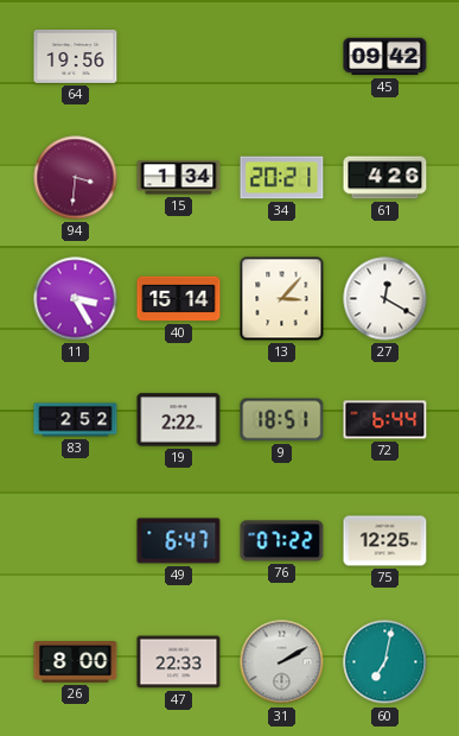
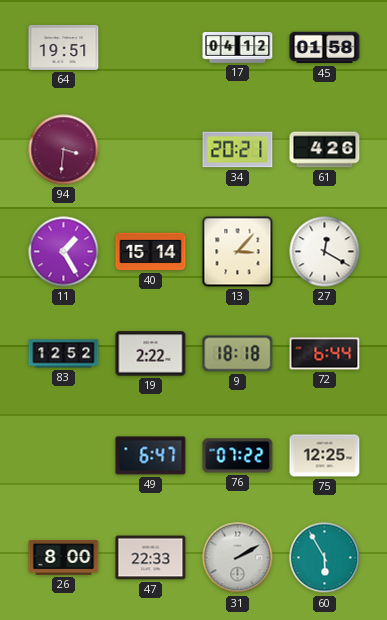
64: 19:56 -> 19:51 (64, 47)
17: none -> 04:12 (238, 48)
45: 09:42 -> 01:58 (325, 48)
15: 1:34 -> none (179, 178)
11: 3:25 -> 1:25 (64, 252)
83: 2:52 -> 12:52 (64, 354)
9: 18:51 -> 18:18 (238, 354)
60: 7:02 -> 5:55 (325, 558)
